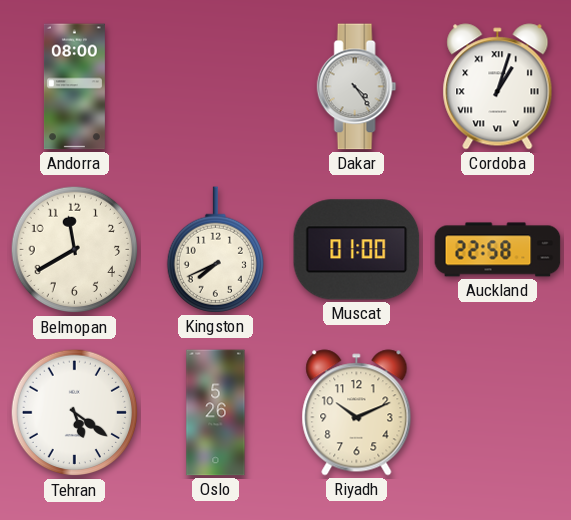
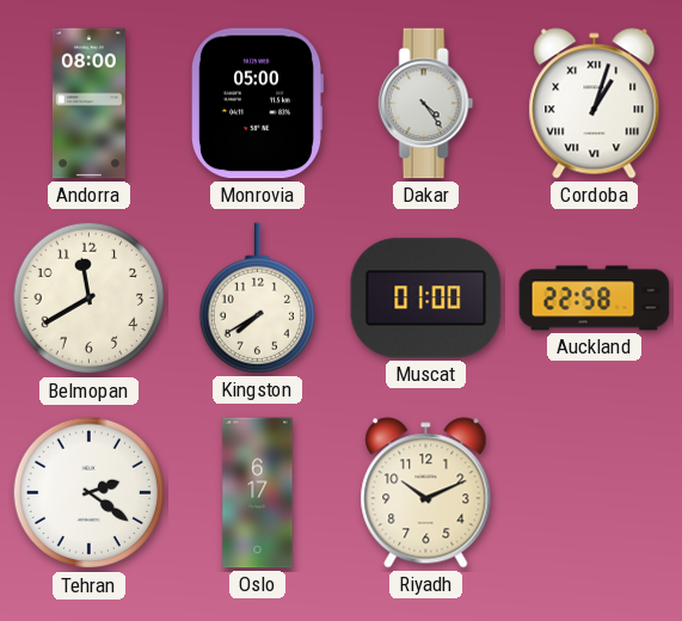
Monrovia: none -> 05:00 (258, 104)
Kingston: 7:41 -> 7:40 (257, 299)
Tehran: 5:21 -> 2:21 (90, 493)
Oslo: 5:26 -> 6:17 (258, 493)
